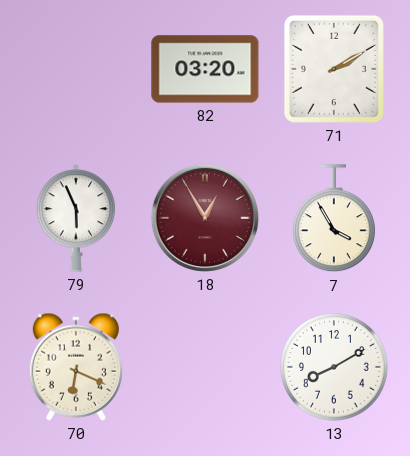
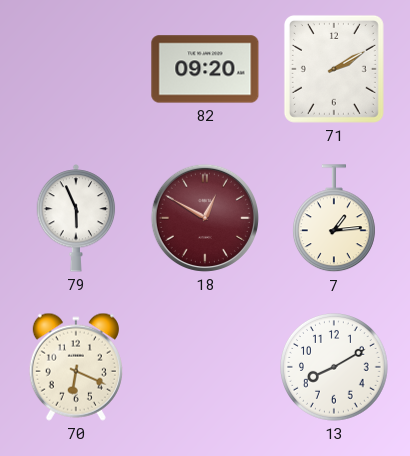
82: 03:20 -> 09:20 (205, 69)
18: 12:55 -> 12:50 (205, 218)
7: 3:55 -> 1:14 (334, 219)
